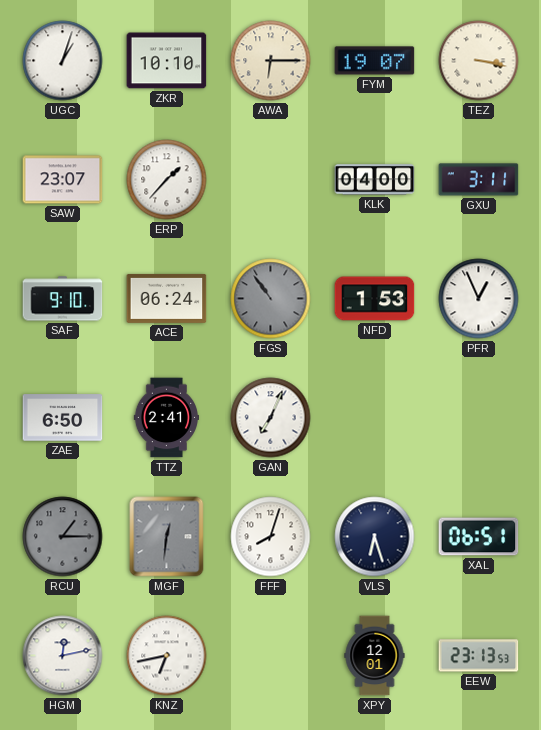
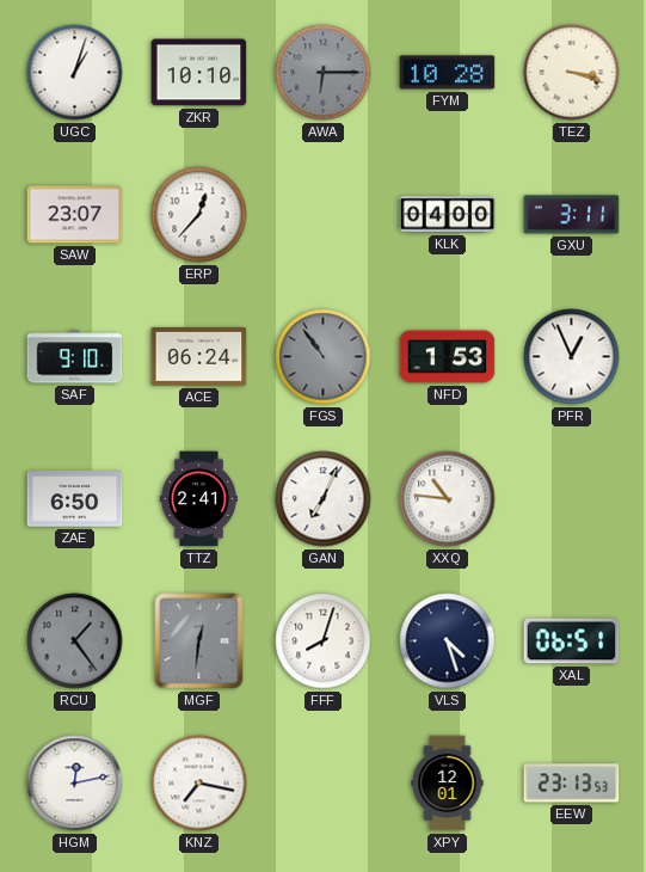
AWA dial: cream -> grey (324, 73)
FYM: 19:07 -> 10:28 (448, 73)
TEZ: 3:17 -> 3:18 (572, 73)
ERP: 1:37 -> 12:37 (199, 215)
XXQ: none -> 10:46 (448, 499)
RCU: 1:15 -> 1:24 (75, 641)
VLS: 6:27 -> 4:27 (448, 641)
KNZ: 6:43 -> 7:17 (199, 784)
